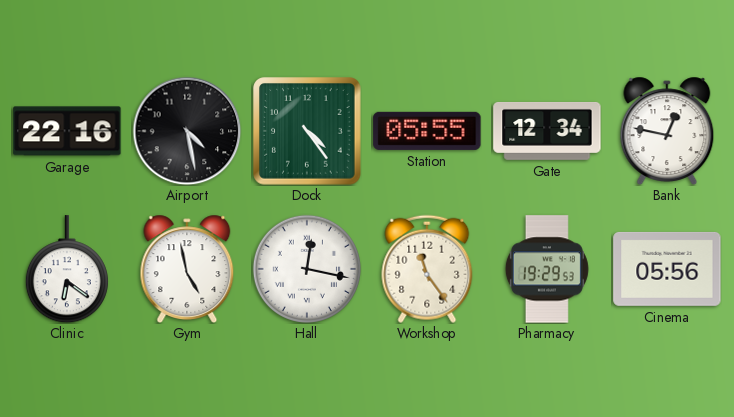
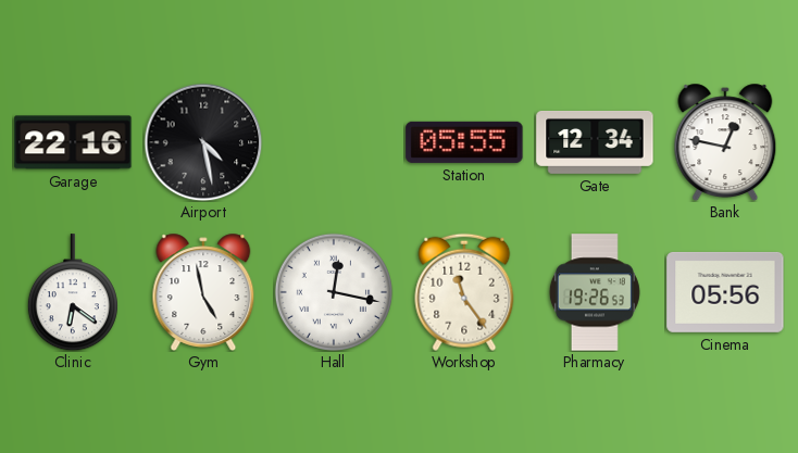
Dock: 4:24 -> none (307, 131)
Pharmacy: 19:29 -> 19:26 (595, 292)
